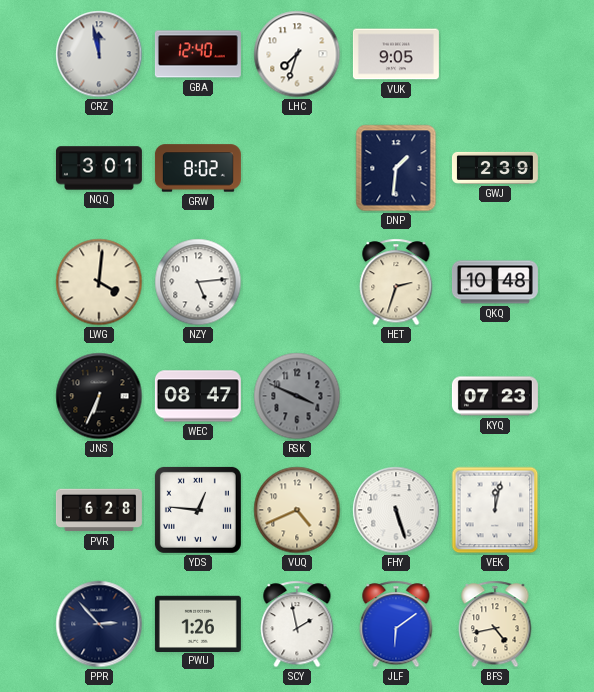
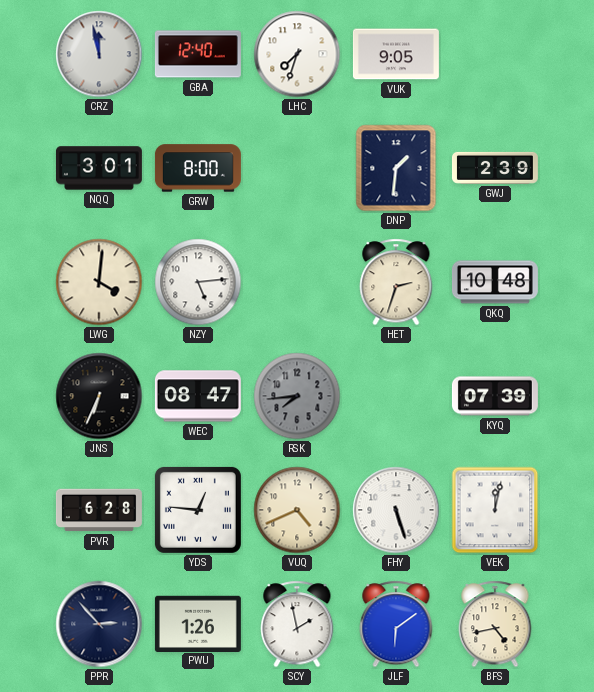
GRW: 8:02 -> 8:00 (198, 168)
RSK: 3:49 -> 7:44 (297, 396)
KYQ: 07:23 -> 07:39 (495, 396)
